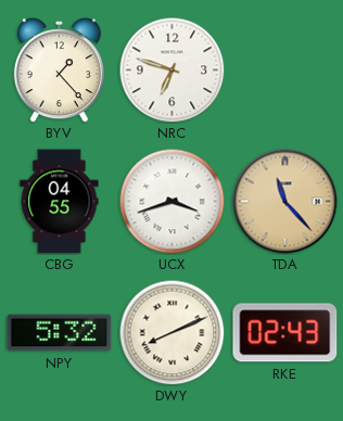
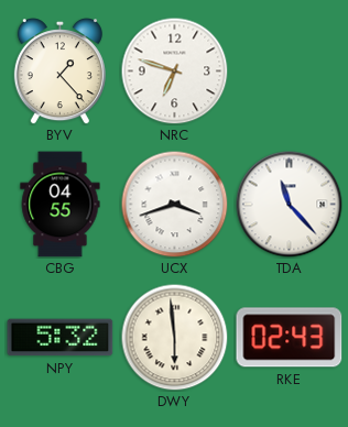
TDA dial: champagne -> white (290, 205)
DWY: 8:11 -> 5:59 (174, 337)
